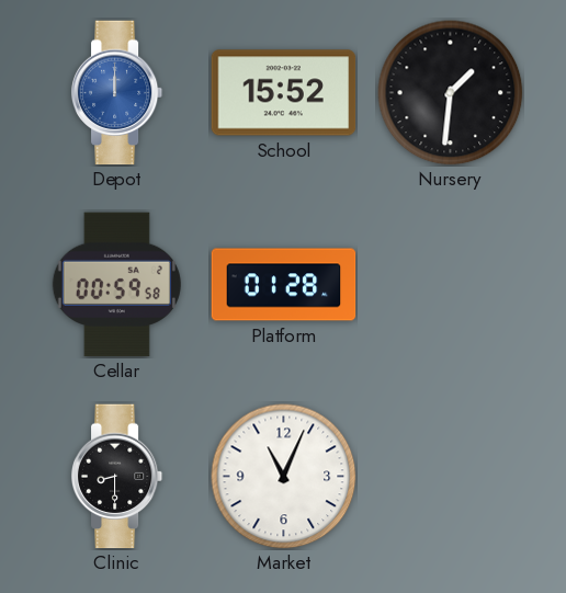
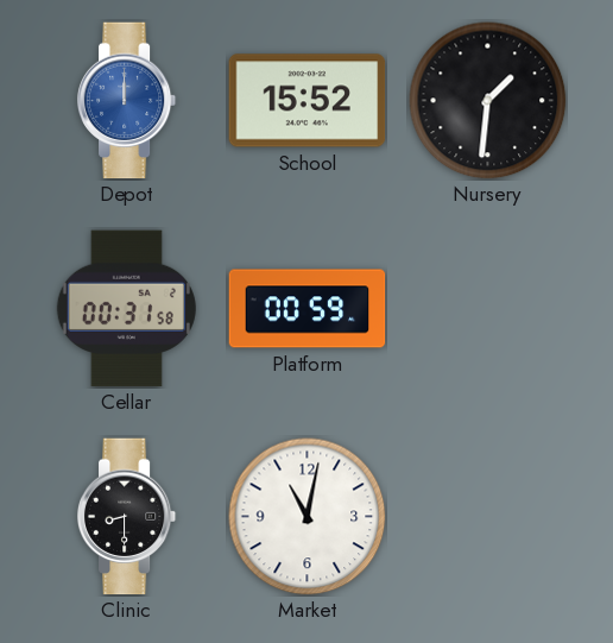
Cellar: 00:59 -> 00:31 (126, 309)
Platform: 01:28 -> 00:59 (308, 309)
Market: 11:04 -> 11:02 (308, 517)
